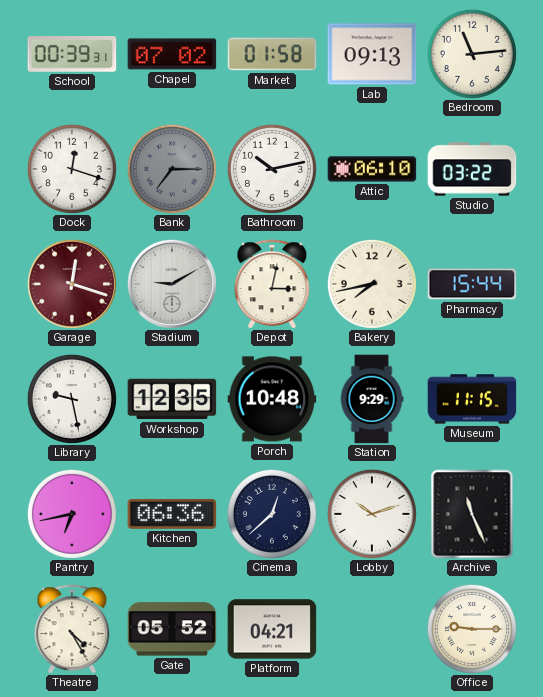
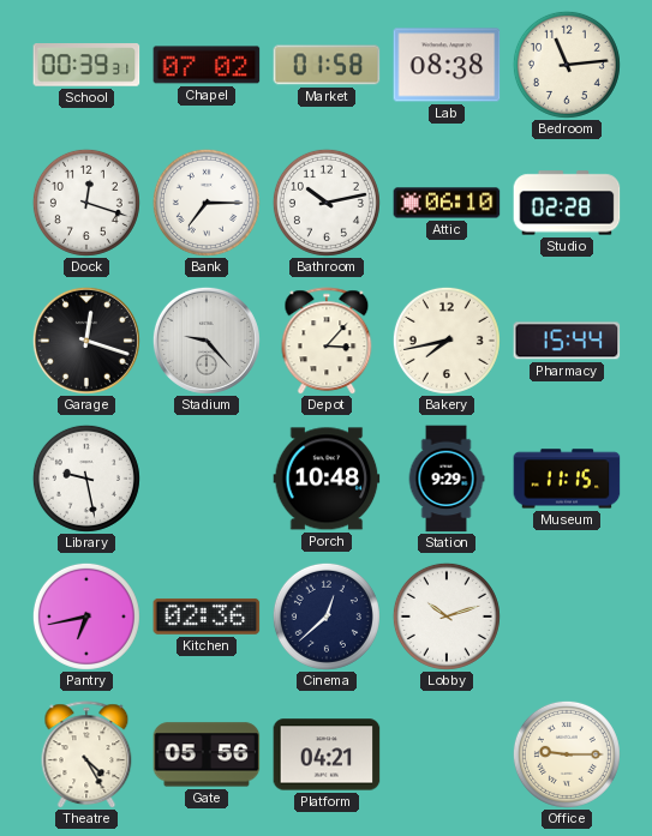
Lab: 09:13 -> 08:38 (447, 65)
Bank dial: grey -> white (207, 203)
Studio: 03:22 -> 02:28 (567, 203)
Garage dial: burgundy -> black (86, 341)
Stadium: 9:10 -> 9:23 (207, 341)
Depot: 3:02 -> 3:07 (327, 341)
Workshop: 12:35 -> none (172, 399)
Kitchen: 06:36 -> 02:36 (207, 617)
Archive: 11:26 -> none (472, 514)
Gate: 05:52 -> 05:56 (207, 754)
